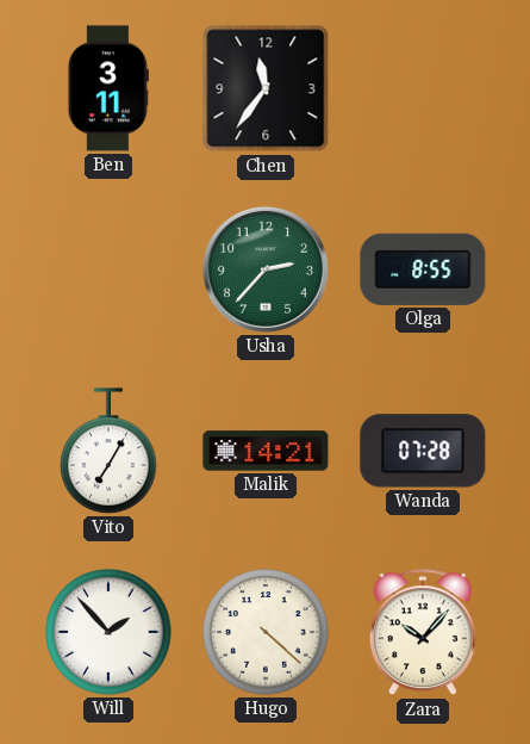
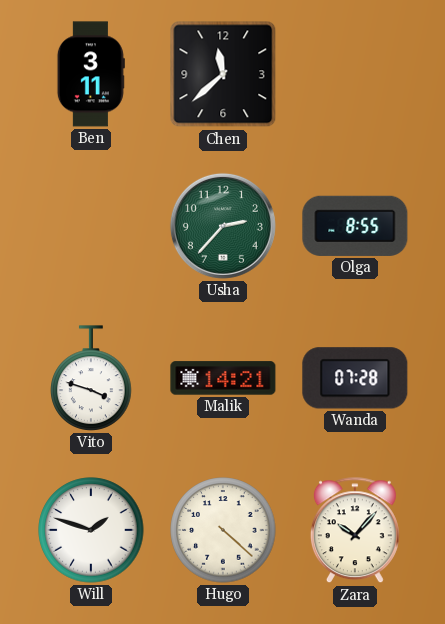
Chen: 11:36 -> 11:38 (223, 74)
Vito: 7:05 -> 3:48 (91, 378)
Will: 1:53 -> 1:48 (91, 530)
